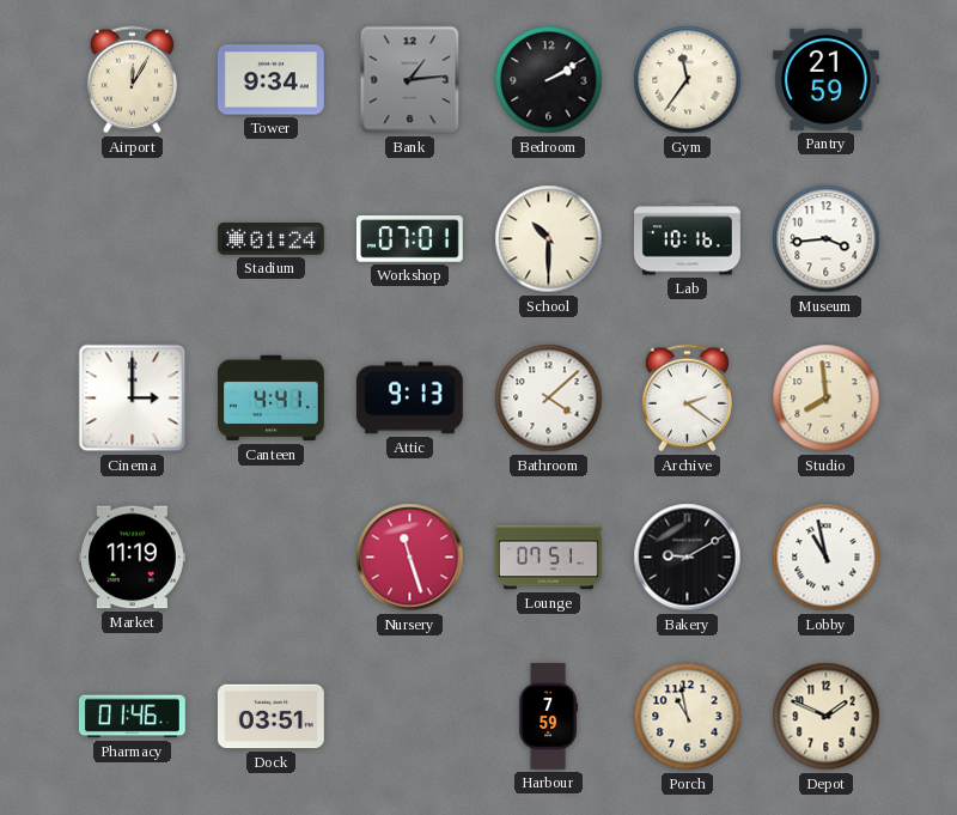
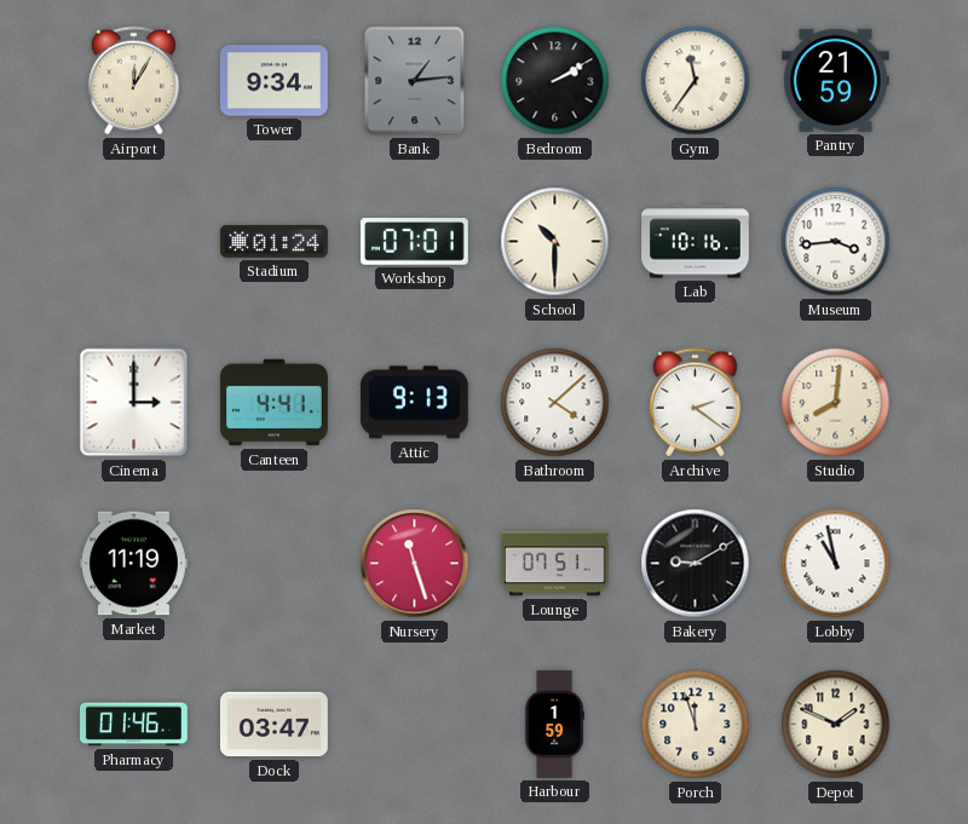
Studio: 7:59 -> 8:01 (836, 403)
Dock: 03:51 -> 03:47 (273, 725)
Harbour: 7:59 -> 1:59 (554, 725)
Porch: 10:58 -> 11:57 (696, 725)
